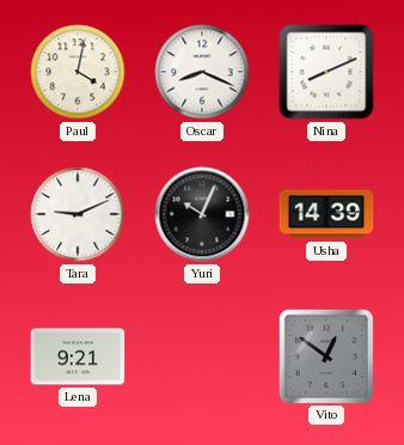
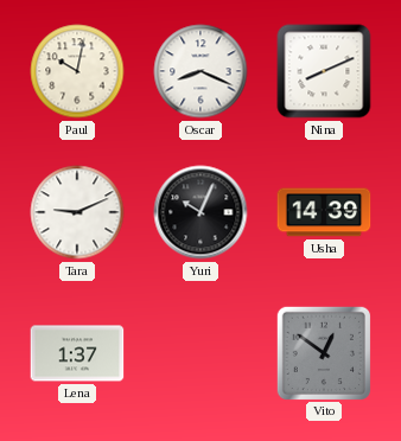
Paul: 4:02 -> 10:02 (77, 71)
Lena: 9:21 -> 1:37 (77, 353)
